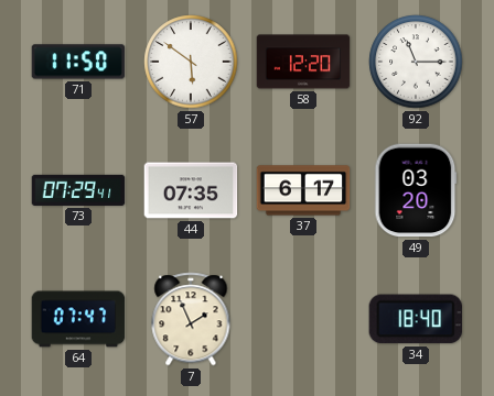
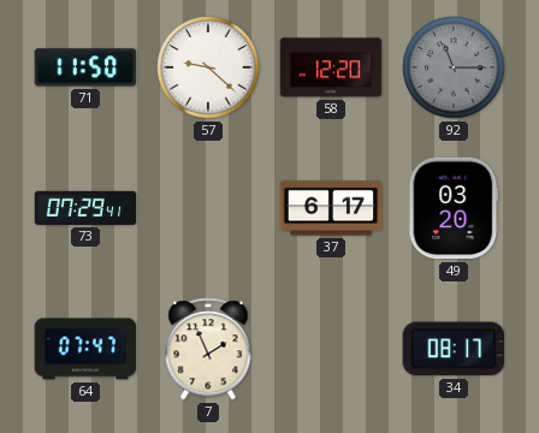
57: 5:51 -> 9:22 (208, 67)
92 dial: white -> grey (454, 67)
44: 07:35 -> none (191, 190)
34: 18:40 -> 08:17 (452, 349)
